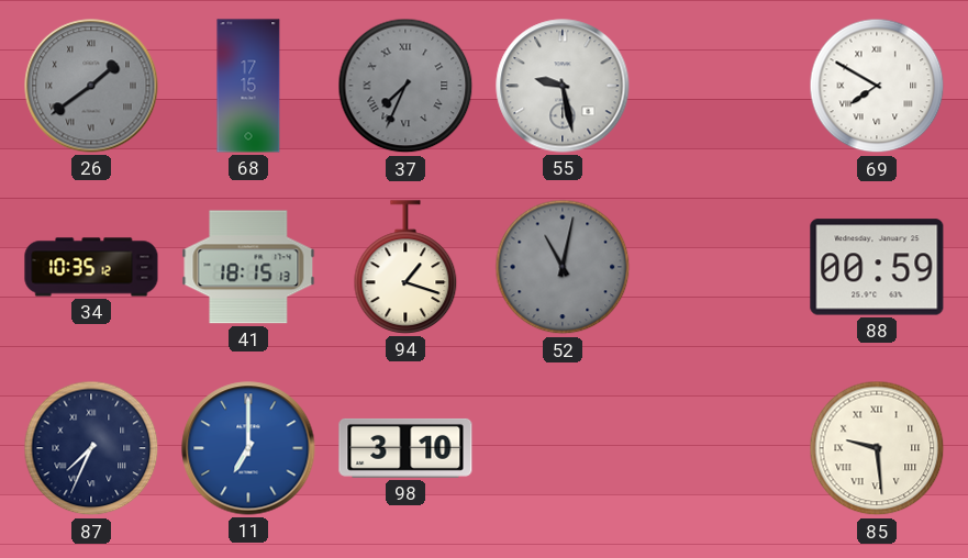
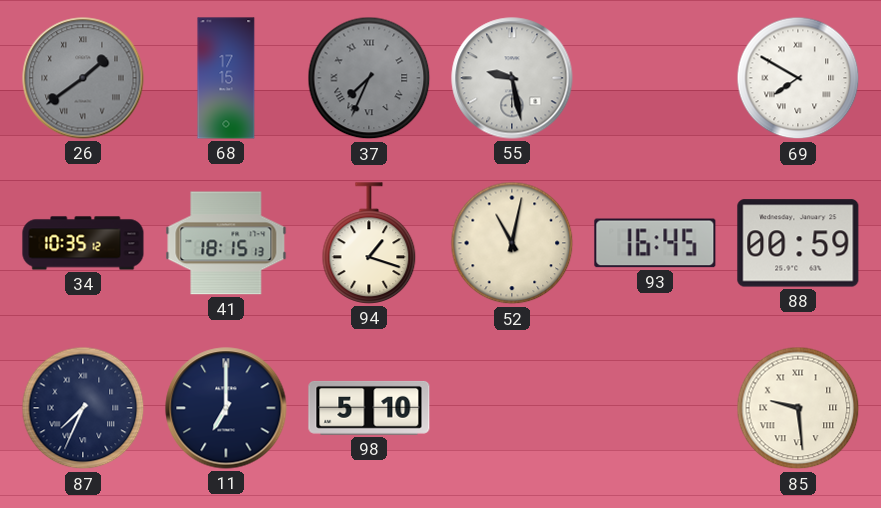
52 dial: grey -> cream (512, 243)
93: none -> 16:45 (655, 243)
11 dial: blue -> navy (226, 408)
98: 3:10 -> 5:10 (369, 408)
